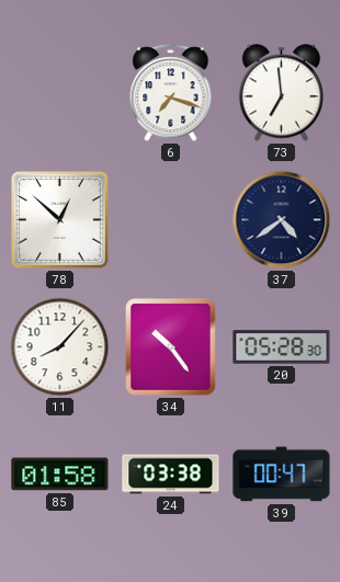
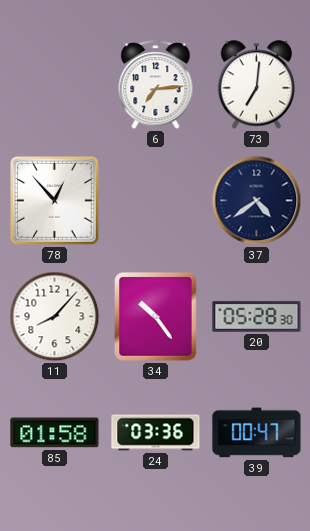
6: 7:18 -> 7:14 (156, 85)
73: 6:59 -> 7:01 (257, 85)
78: 12:52 -> 12:53 (55, 201)
24: 03:38 -> 03:36 (156, 433)
